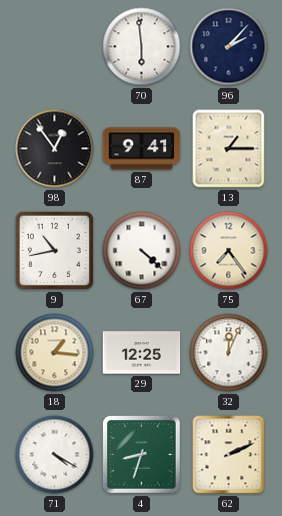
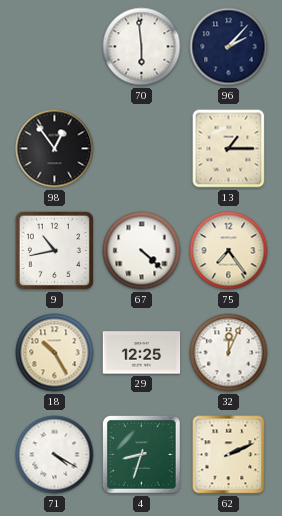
87: 9:41 -> none (142, 149)
18: 1:16 -> 10:25 (55, 353)
